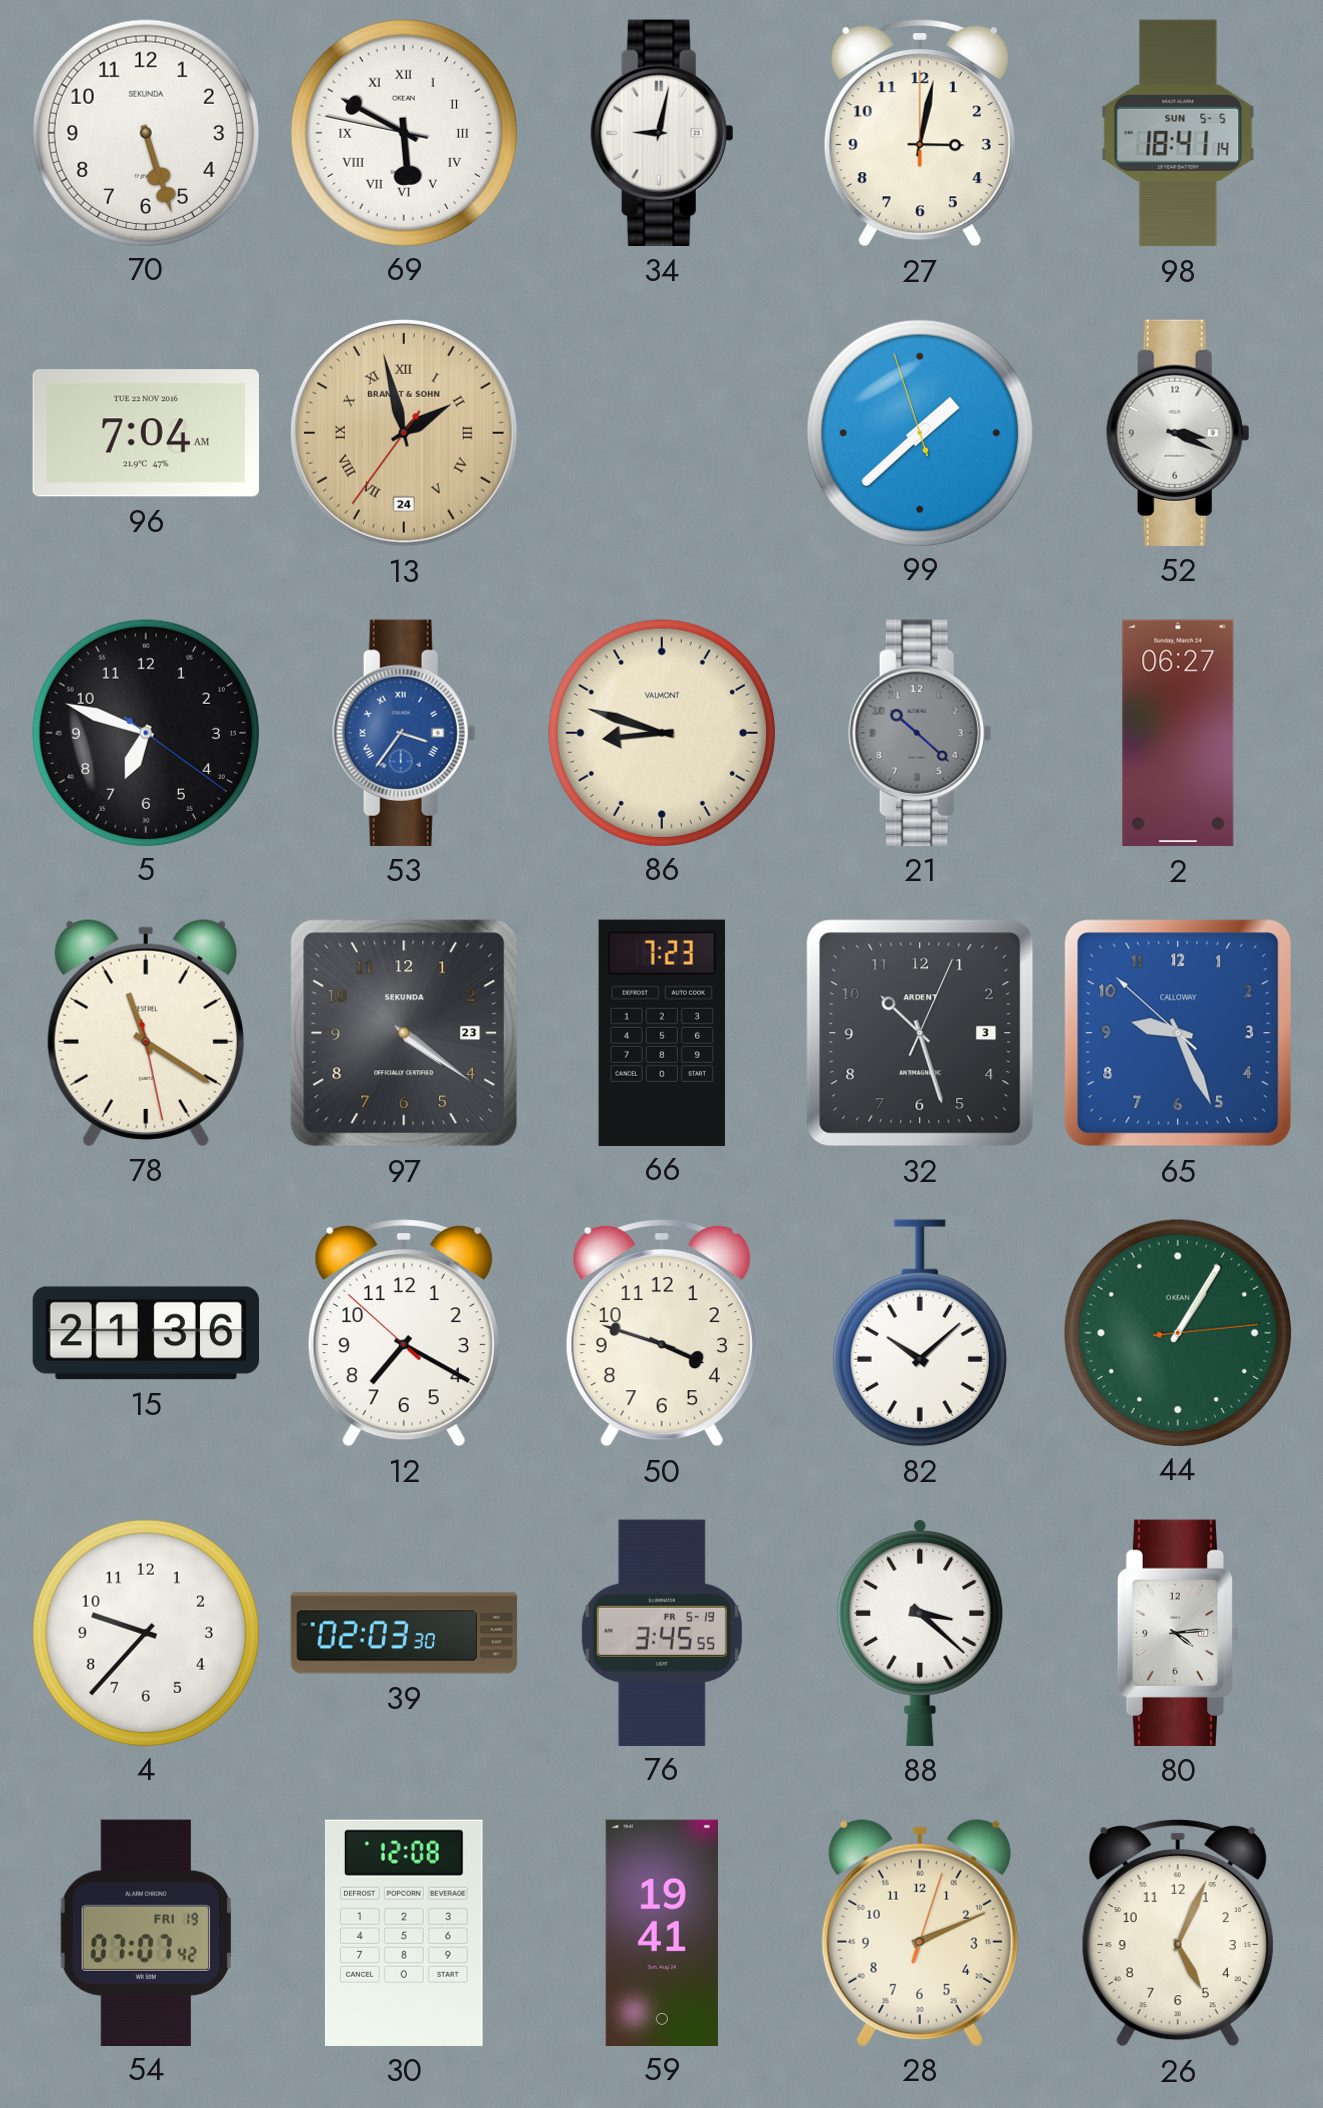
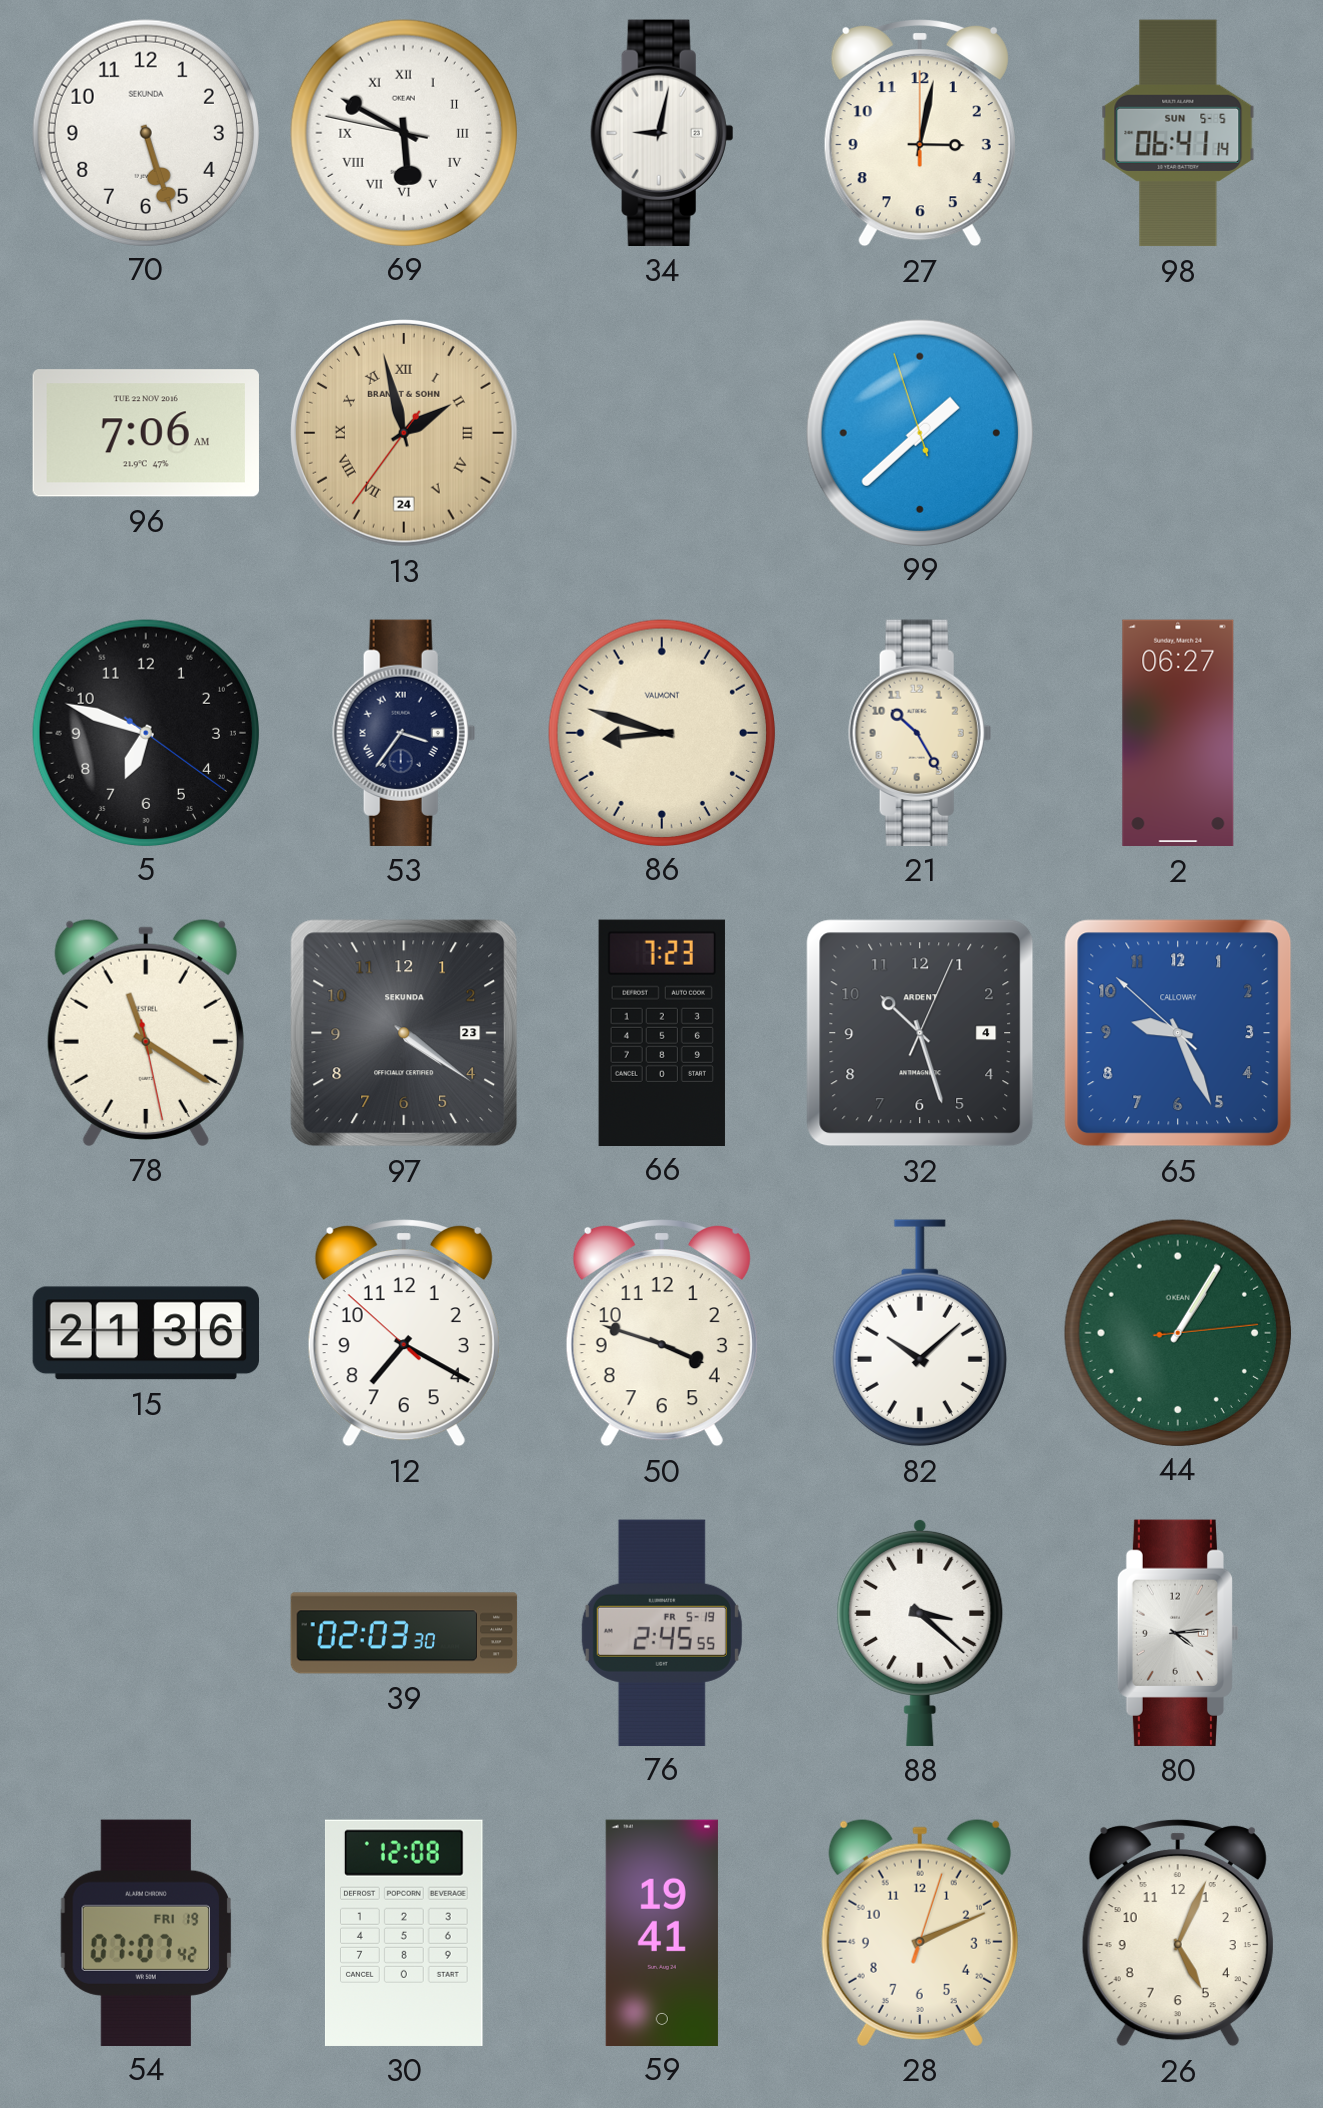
98: 18:41 -> 06:41 (1178, 133)
96: 7:04 -> 7:06 (146, 433)
52: 3:19 -> none (1178, 433)
53 dial: blue -> navy (404, 733)
21: 10:22 -> 10:25 (920, 733)
21 dial: grey -> cream (920, 733)
32 date: 3 -> 4 (920, 1033)
4: 9:37 -> none (145, 1632)
76: 3:45 -> 2:45 (662, 1632)
